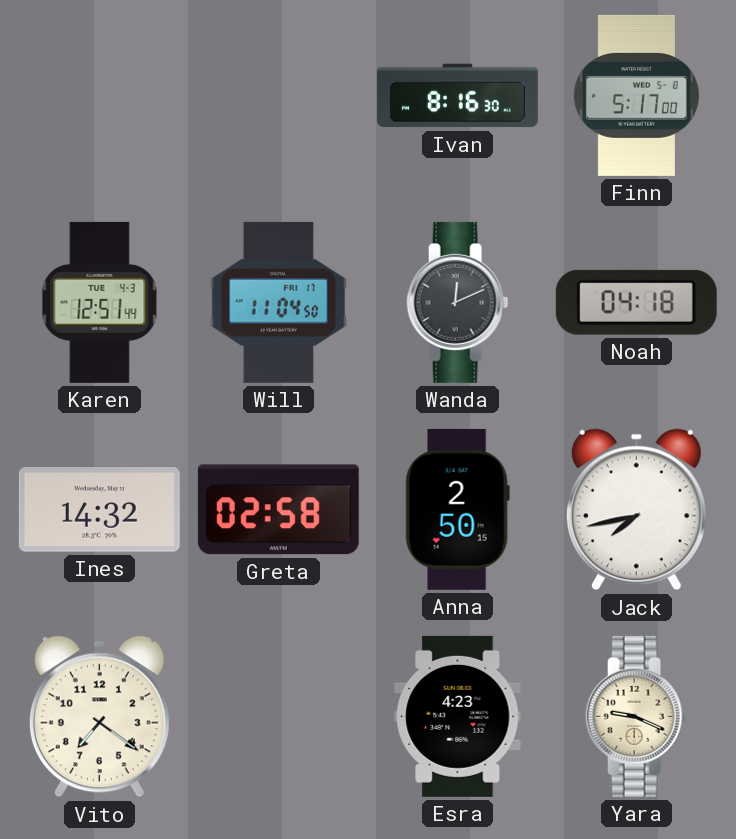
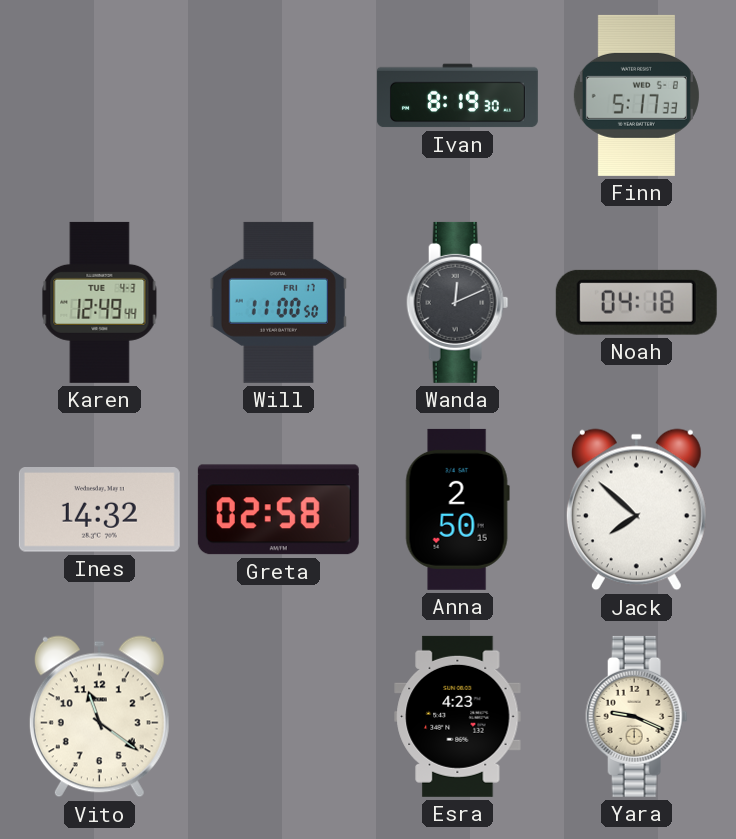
Ivan: 8:16 -> 8:19 (457, 96)
Finn: 5:17:00 -> 5:17:33 (636, 95)
Karen: 12:51 -> 12:49 (100, 302)
Will: 11:04 -> 11:00 (278, 302)
Jack: 7:43 -> 7:52 (636, 510)
Vito: 7:21 -> 11:21 (99, 717)
